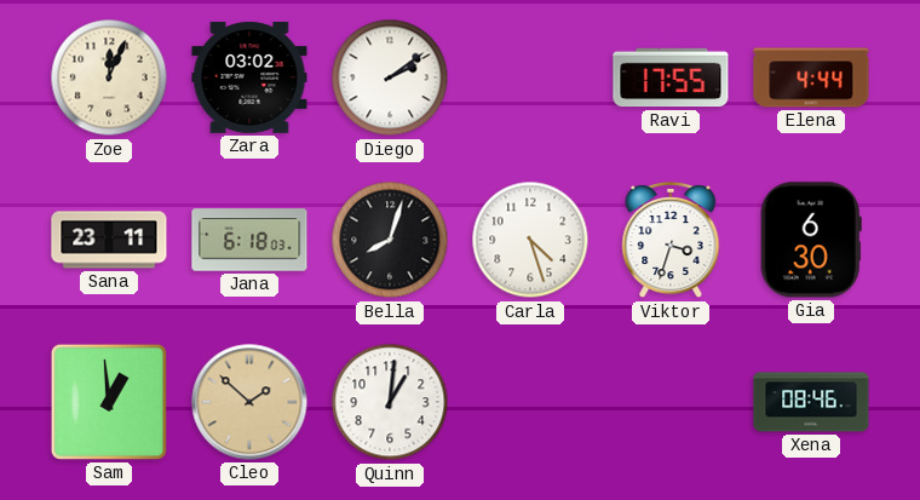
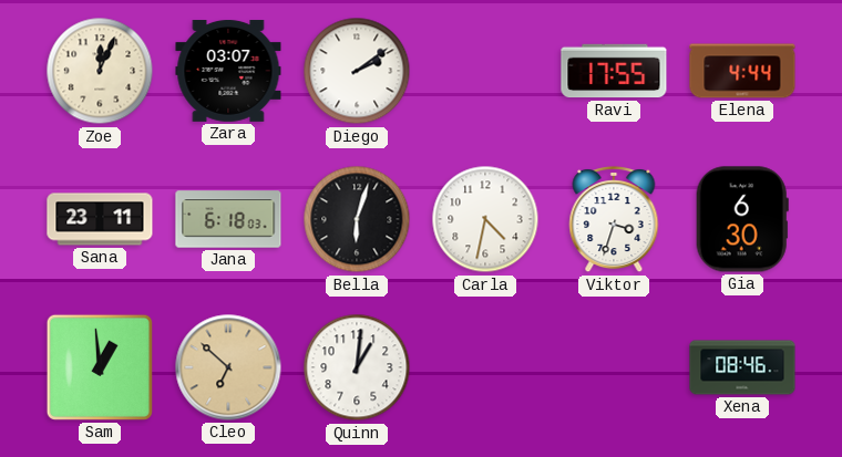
Zara: 03:02 -> 03:07 (228, 72)
Bella: 8:03 -> 6:03 (357, 219)
Carla: 4:27 -> 4:32 (485, 219)
Cleo: 1:52 -> 6:52 (228, 367)
